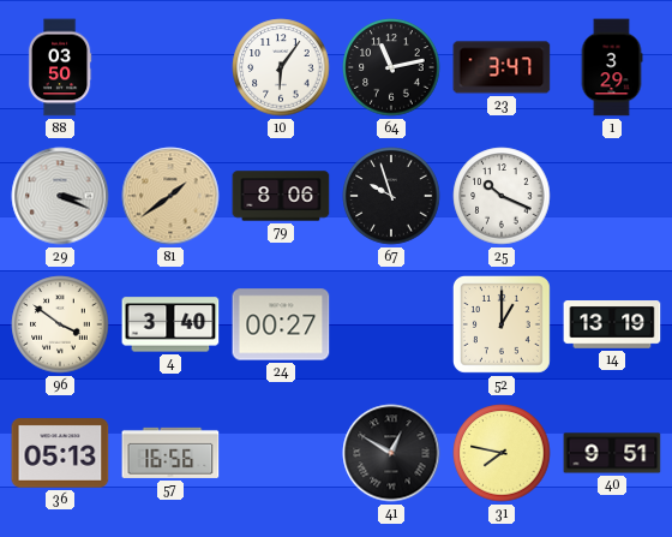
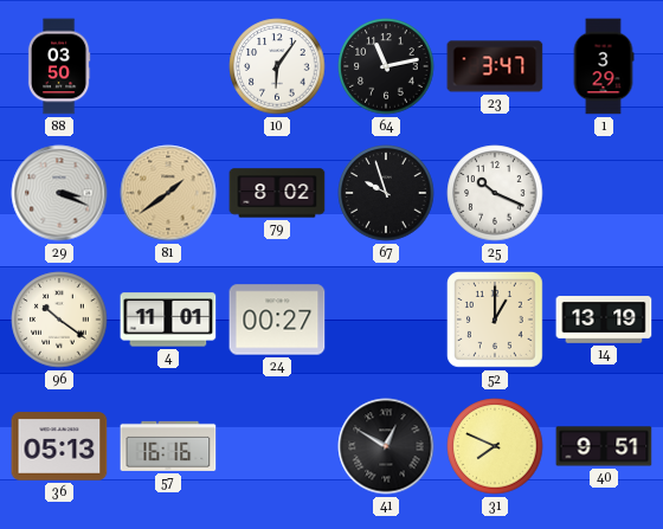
79: 8:06 -> 8:02 (277, 193)
96: 3:51 -> 10:21 (59, 320)
4: 3:40 -> 11:01 (168, 320)
57: 16:56 -> 16:16 (168, 446)
31: 7:47 -> 7:49 (495, 446)
